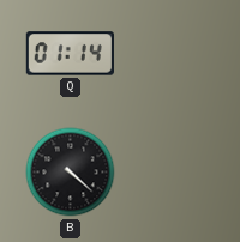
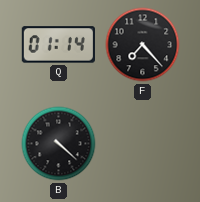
F: none -> 7:23 (143, 45)
